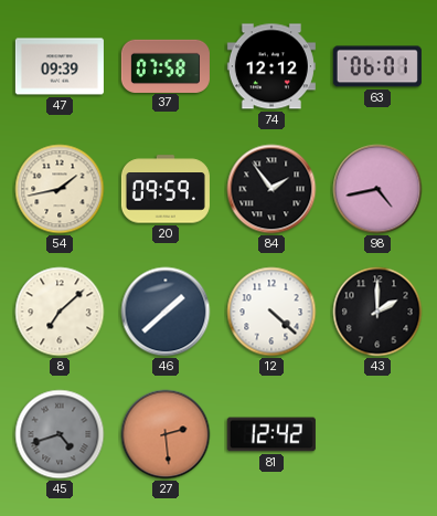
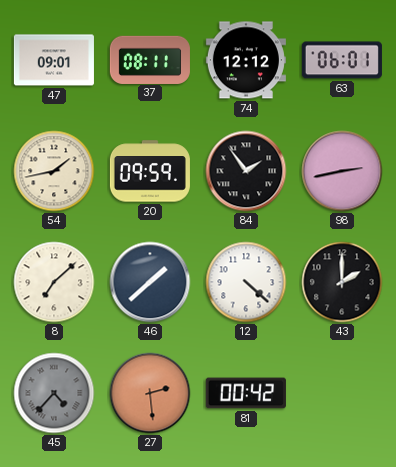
47: 09:39 -> 09:01 (54, 60)
37: 07:58 -> 08:11 (150, 59)
98: 4:43 -> 2:43 (342, 171)
45: 4:42 -> 4:37 (54, 393)
81: 12:42 -> 00:42 (246, 393)
